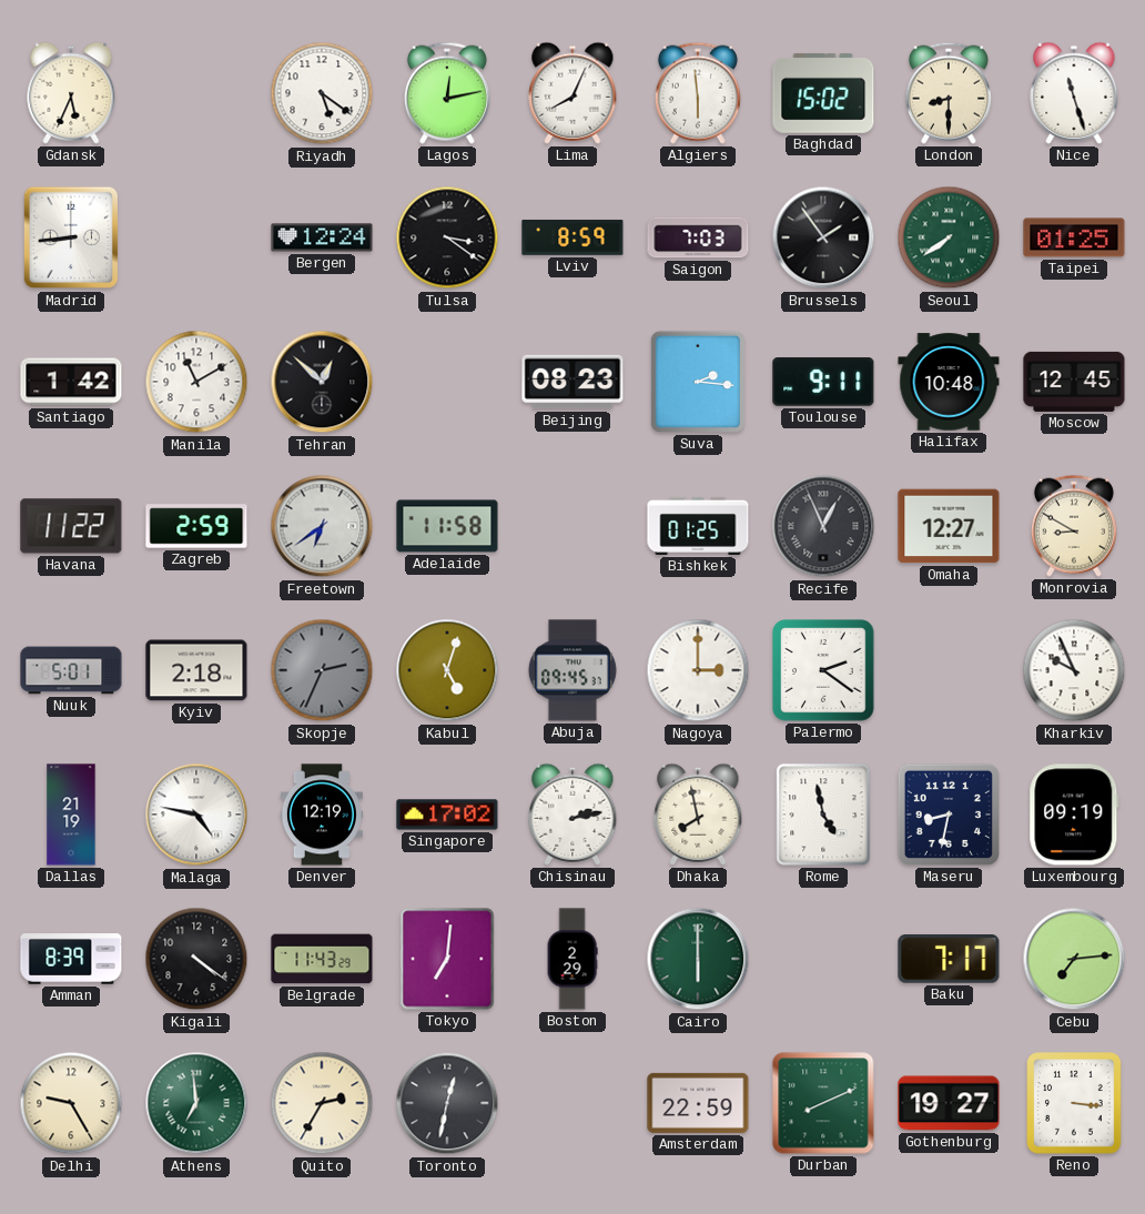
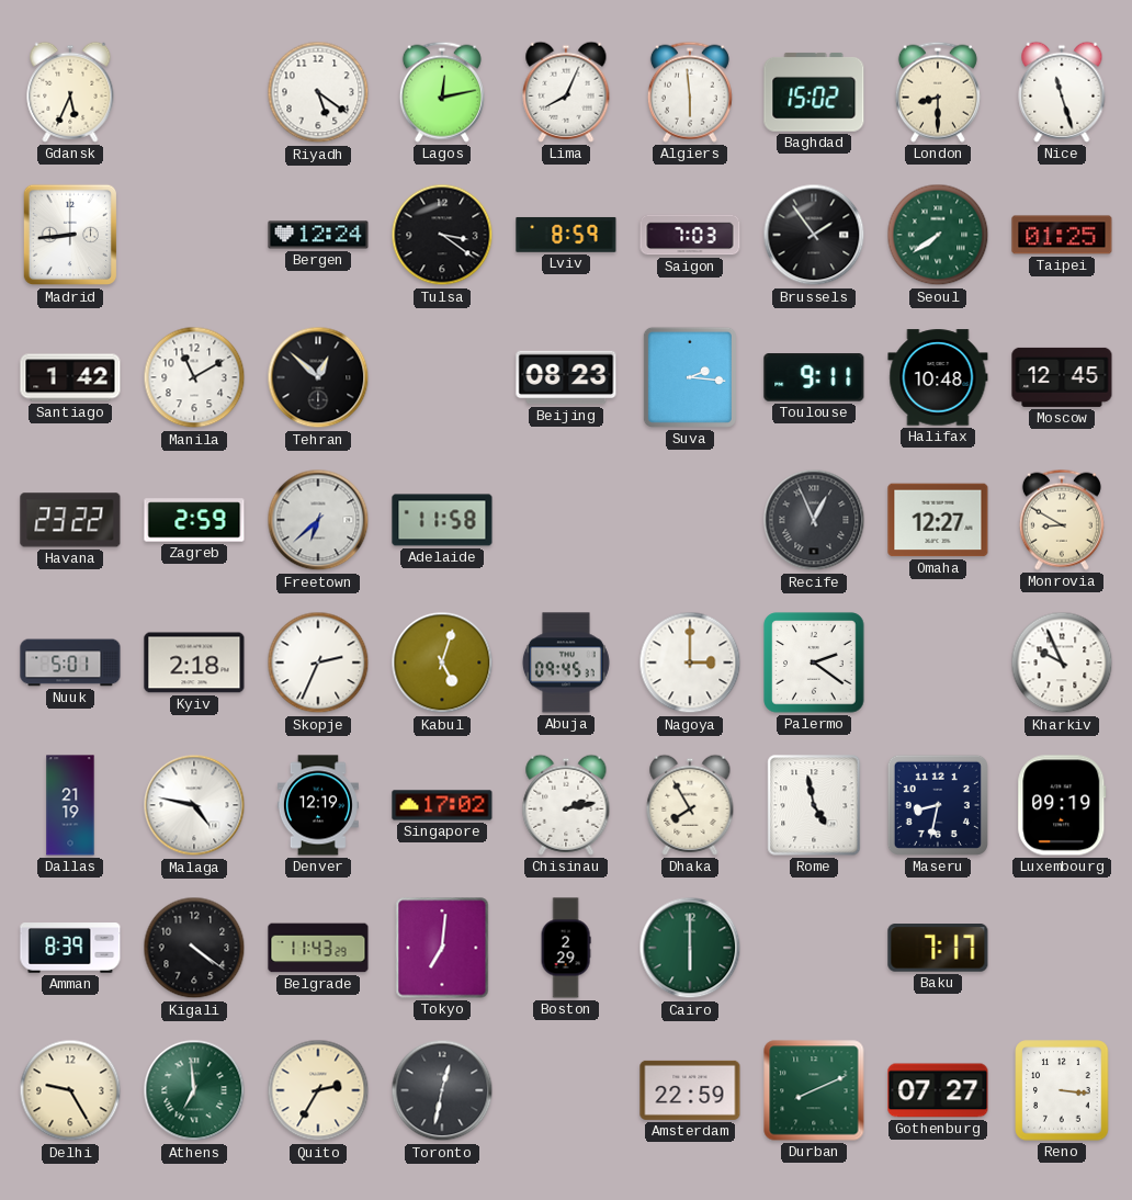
Havana: 11:22 -> 23:22 (70, 520)
Freetown: 6:39 -> 6:38 (318, 520)
Bishkek: 01:25 -> none (698, 526)
Skopje dial: grey -> white (318, 663)
Dhaka: 7:58 -> 7:55 (690, 805)
Cebu: 7:14 -> none (1074, 959)
Gothenburg: 19:27 -> 07:27 (938, 1090)
